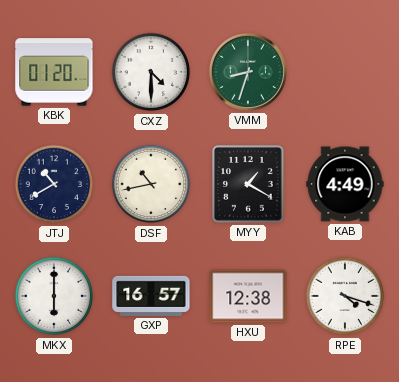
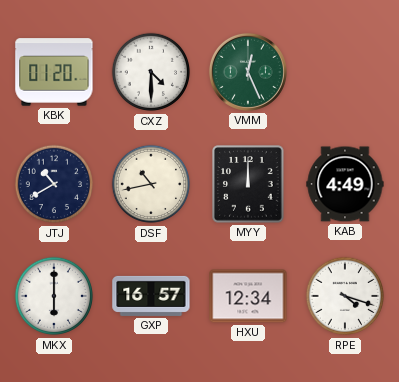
VMM: 8:33 -> 12:26 (248, 72)
MYY: 1:20 -> 12:00 (248, 184)
HXU: 12:38 -> 12:34 (248, 296)
